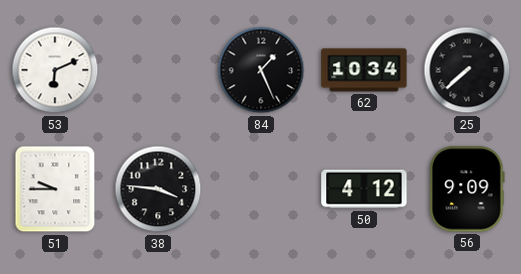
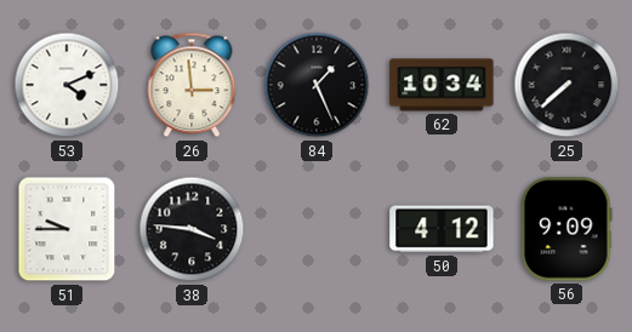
53: 6:11 -> 4:11 (67, 85)
26: none -> 2:59 (192, 85)
